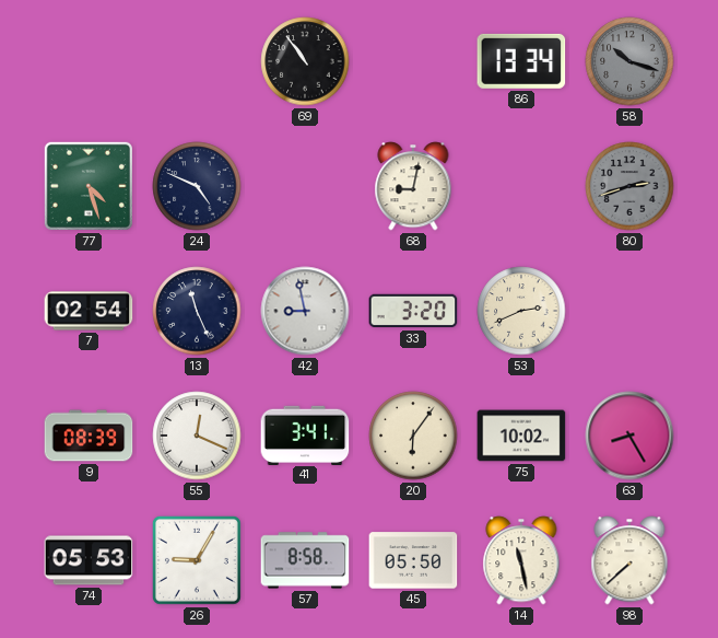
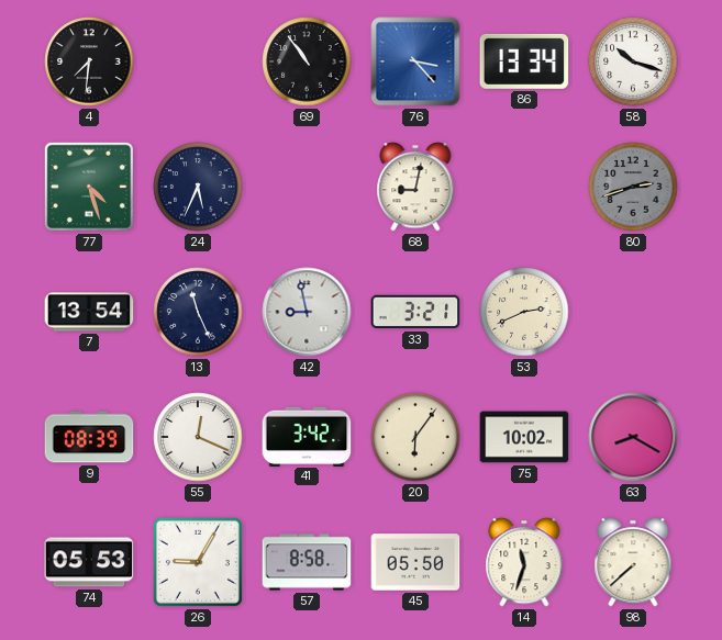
4: none -> 7:31 (89, 61)
76: none -> 3:23 (415, 61)
58 dial: grey -> white (633, 61)
24: 4:49 -> 5:34 (198, 187)
7: 02:54 -> 13:54 (89, 312)
33: 3:20 -> 3:21 (415, 312)
41: 3:41 -> 3:42 (307, 436)
63: 8:25 -> 8:20 (633, 437)
14: 11:28 -> 11:33 (524, 562)
